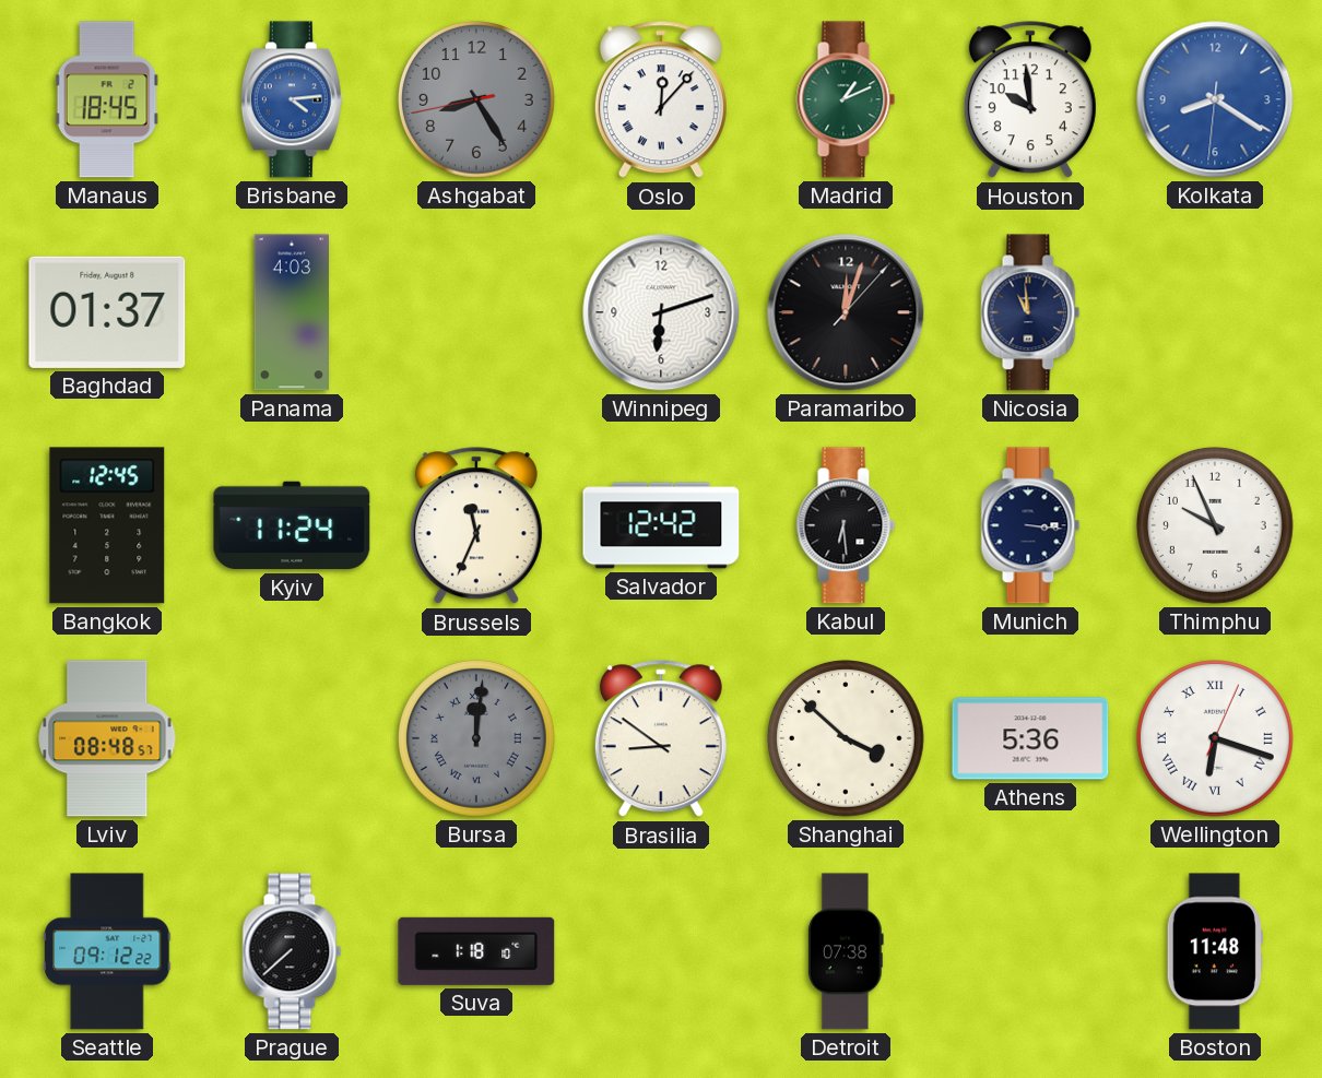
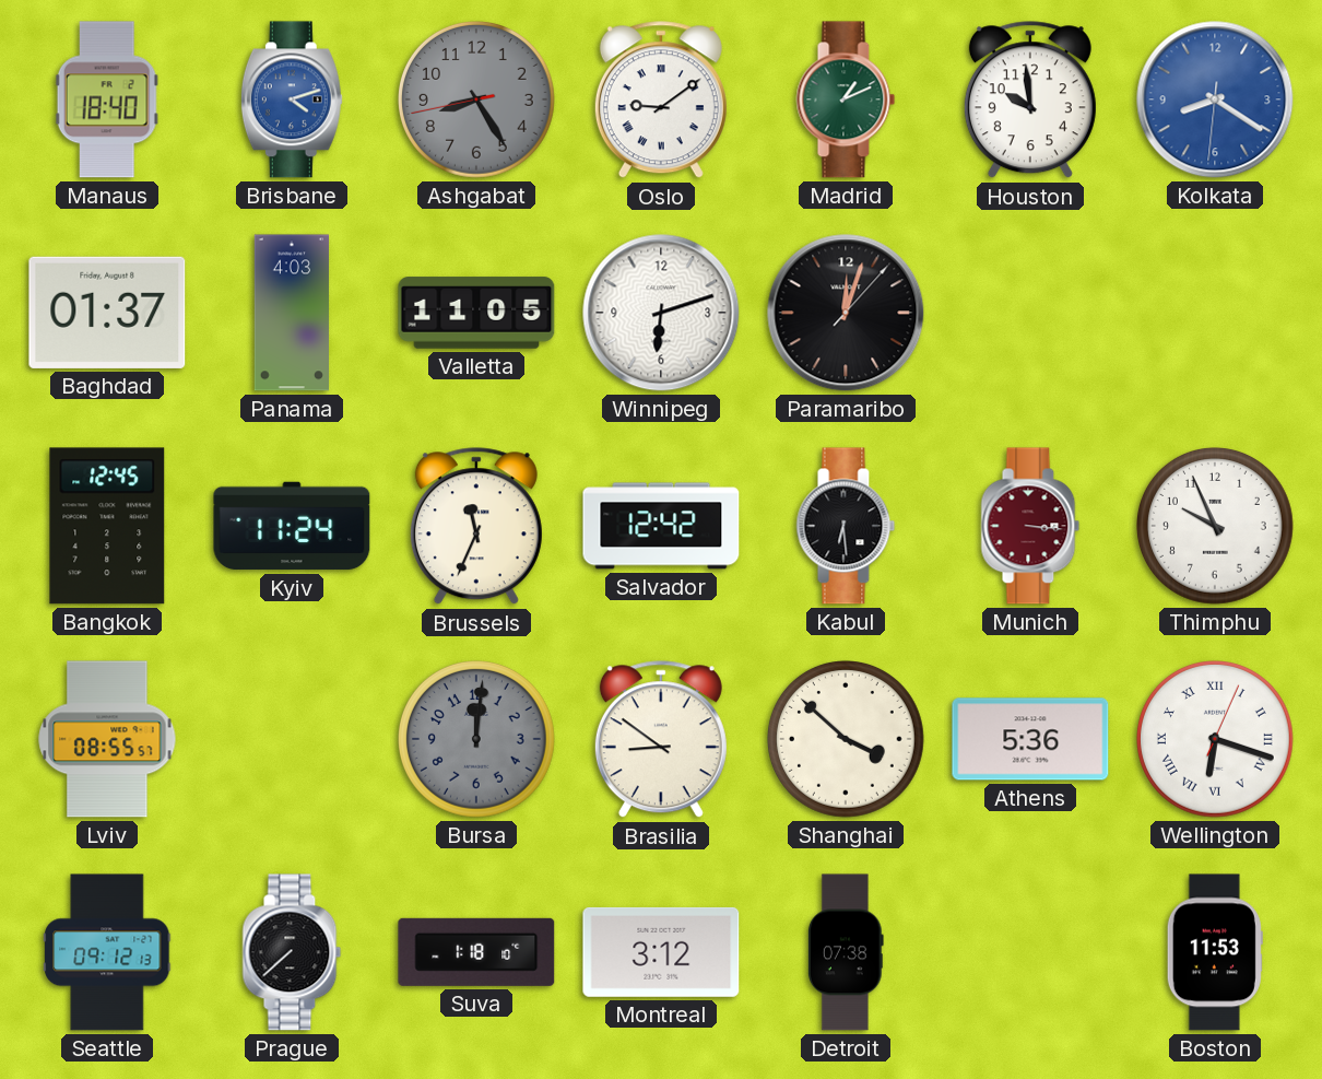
Manaus: 18:45 -> 18:40 (107, 99)
Brisbane: 4:14 -> 4:12 (292, 99)
Oslo: 12:07 -> 9:09 (661, 101)
Valletta: none -> 11:05 (476, 313)
Nicosia: 10:59 -> none (1030, 312)
Munich dial: navy -> burgundy (1030, 526)
Lviv: 08:48 -> 08:55 (107, 739)
Bursa numerals: Roman -> Arabic (477, 740)
Seattle: 09:12:22 -> 09:12:13 (107, 952)
Montreal: none -> 3:12 (661, 952)
Boston: 11:48 -> 11:53 (1215, 952)
